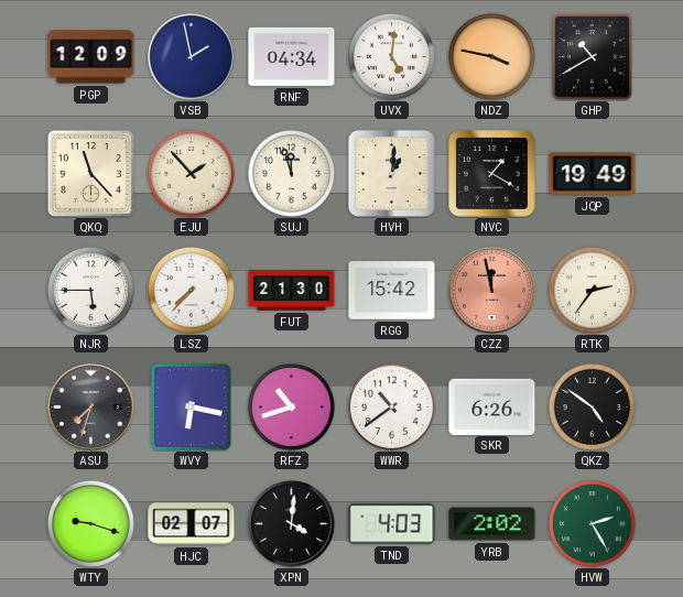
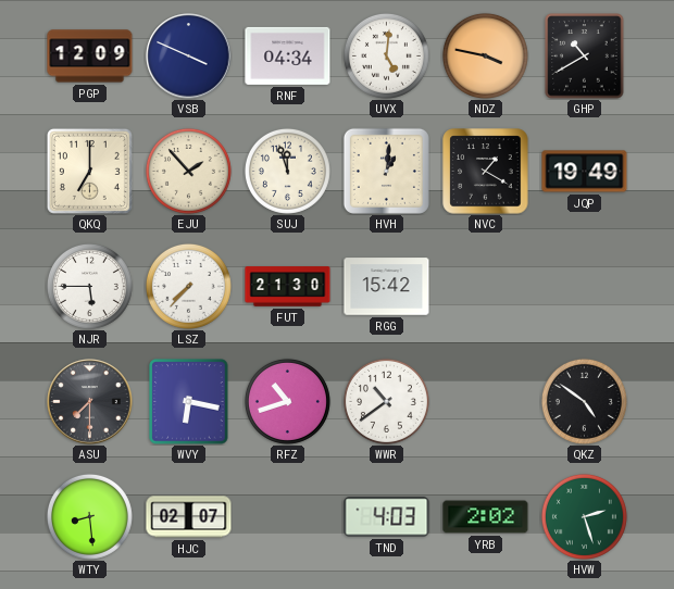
VSB: 1:58 -> 3:49 (189, 57)
QKQ: 11:23 -> 7:00 (89, 171)
CZZ: 11:58 -> none (492, 291)
RTK: 2:36 -> none (592, 290)
ASU: 7:33 -> 7:30 (90, 402)
SKR: 6:26 -> none (492, 406)
WTY: 9:18 -> 8:29 (89, 516)
XPN: 4:01 -> none (292, 524)
HVW: 2:25 -> 2:27 (584, 516)
